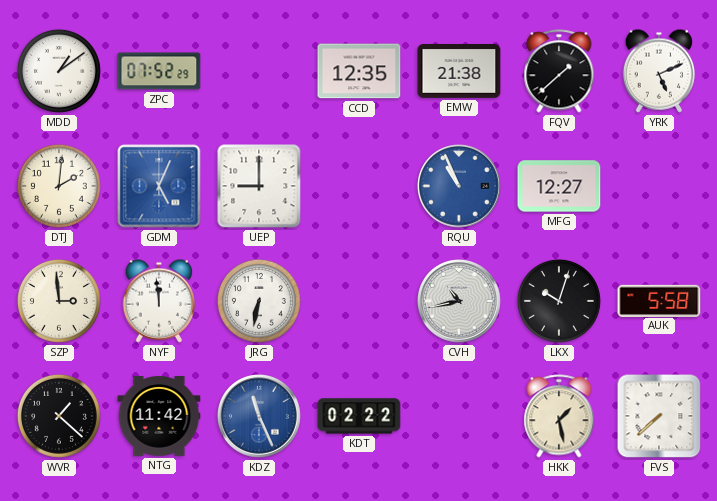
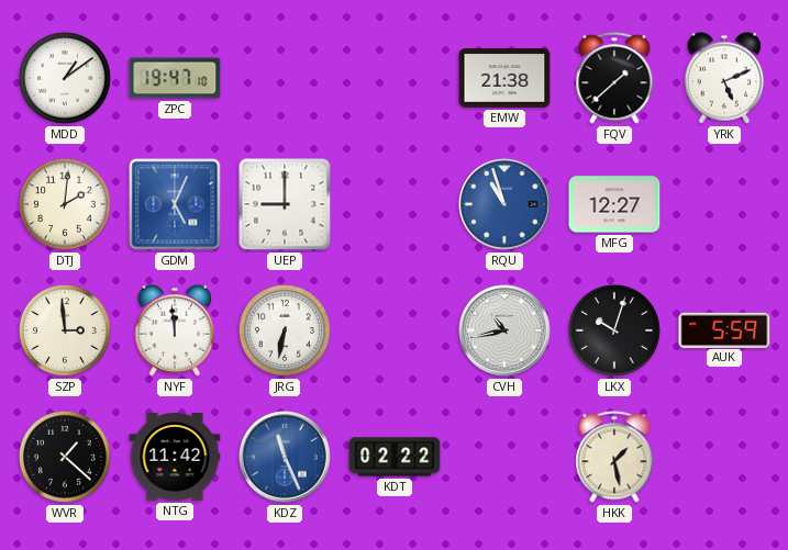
ZPC: 07:52 -> 19:47 (175, 78)
CCD: 12:35 -> none (359, 71)
RQU: 10:56 -> 10:57 (506, 205)
AUK: 5:58 -> 5:59 (724, 329)
FVS: 7:38 -> none (659, 416)
